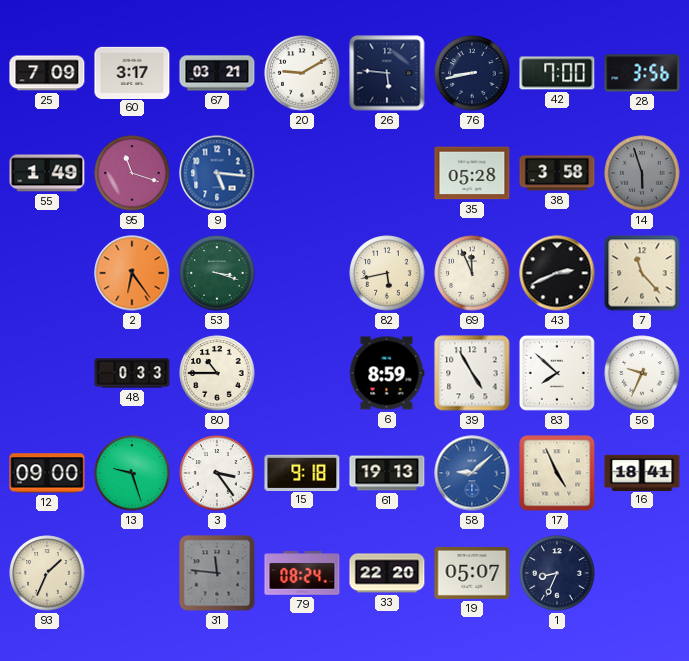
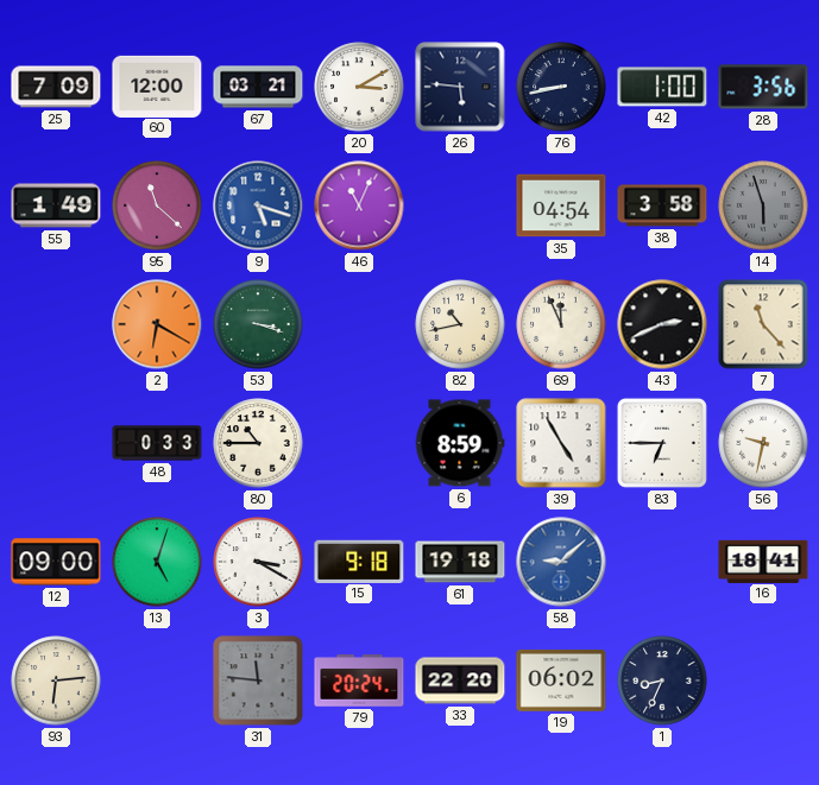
60: 3:17 -> 12:00 (157, 86)
20: 9:10 -> 3:10 (359, 87)
42: 7:00 -> 1:00 (662, 87)
95: 11:18 -> 11:22 (157, 205)
9: 5:16 -> 5:18 (258, 205)
46: none -> 11:04 (359, 205)
35: 05:28 -> 04:54 (561, 205)
2: 6:24 -> 6:20 (157, 324)
82: 5:43 -> 10:43 (460, 324)
83: 7:52 -> 6:45 (662, 443)
56: 9:34 -> 9:32 (763, 443)
13: 9:27 -> 5:03 (157, 562)
3: 3:24 -> 3:20 (258, 562)
61: 19:13 -> 19:18 (460, 562)
17: 4:56 -> none (557, 473)
93: 1:34 -> 6:14 (56, 680)
79: 08:24 -> 20:24 (359, 680)
19: 05:07 -> 06:02 (561, 680)
